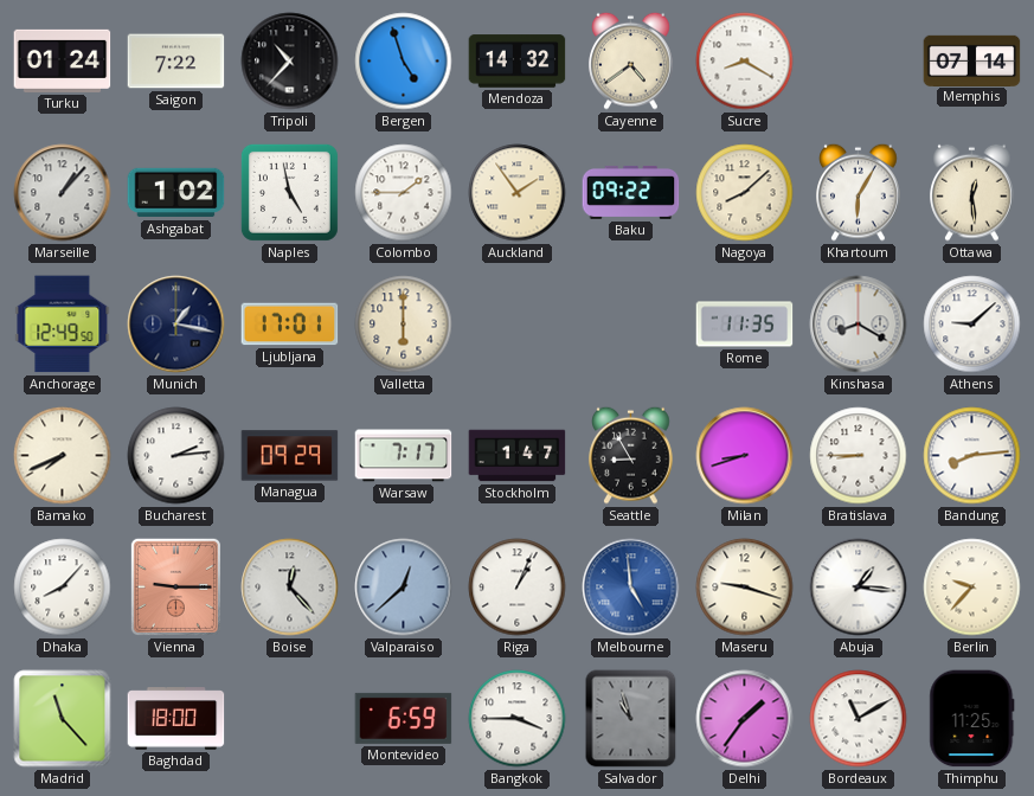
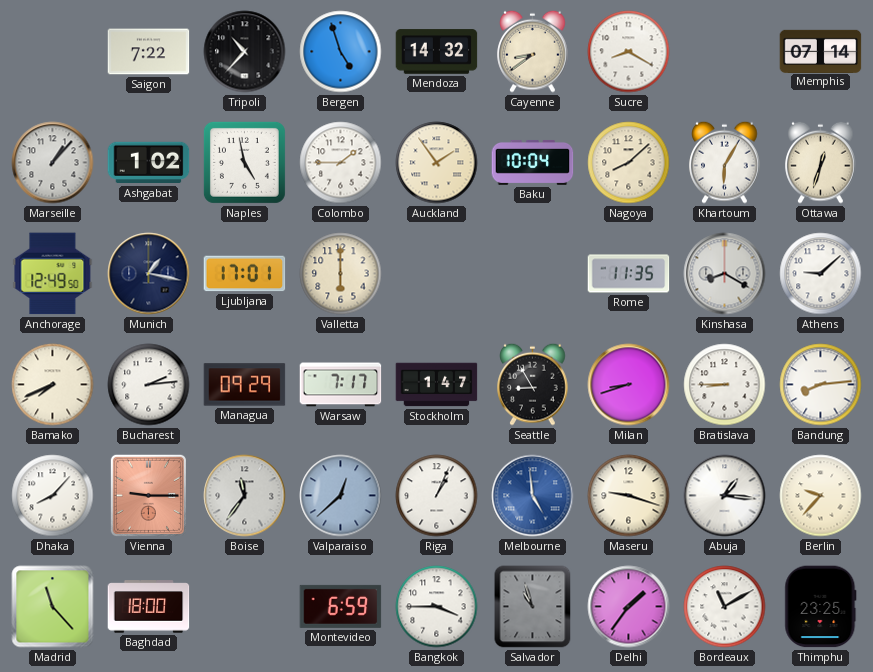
Turku: 01:24 -> none (63, 60)
Cayenne: 4:39 -> 8:39 (533, 51)
Baku: 09:22 -> 10:04 (533, 162)
Ottawa: 12:29 -> 12:33 (821, 162)
Boise: 12:23 -> 11:36 (245, 496)
Thimphu: 11:25 -> 23:25 (821, 607)
